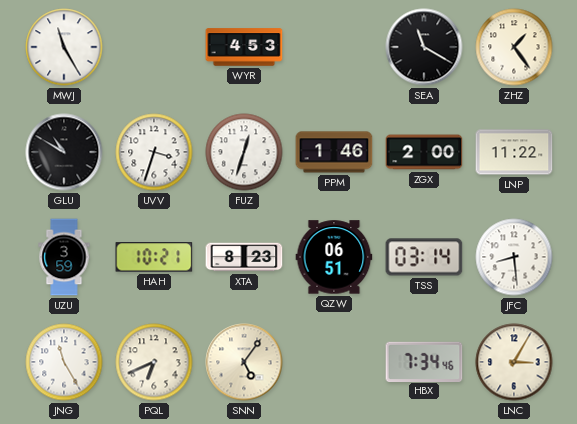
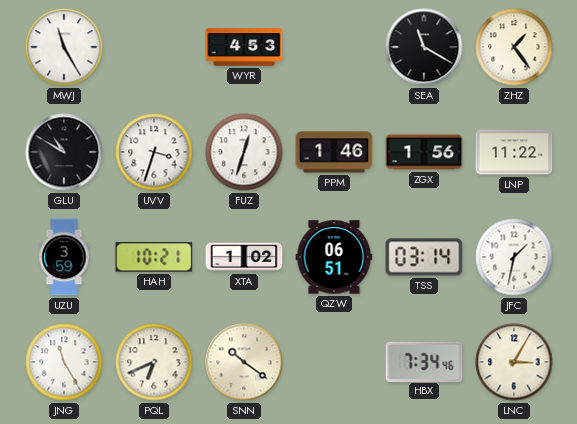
ZGX: 2:00 -> 1:56 (424, 152)
XTA: 8:23 -> 1:02 (244, 257)
JFC: 8:29 -> 1:32 (514, 257)
SNN: 5:06 -> 10:21 (244, 362)
